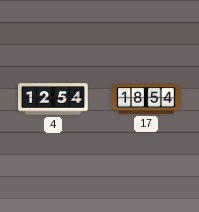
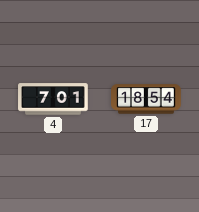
4: 12:54 -> 7:01 (53, 99)
